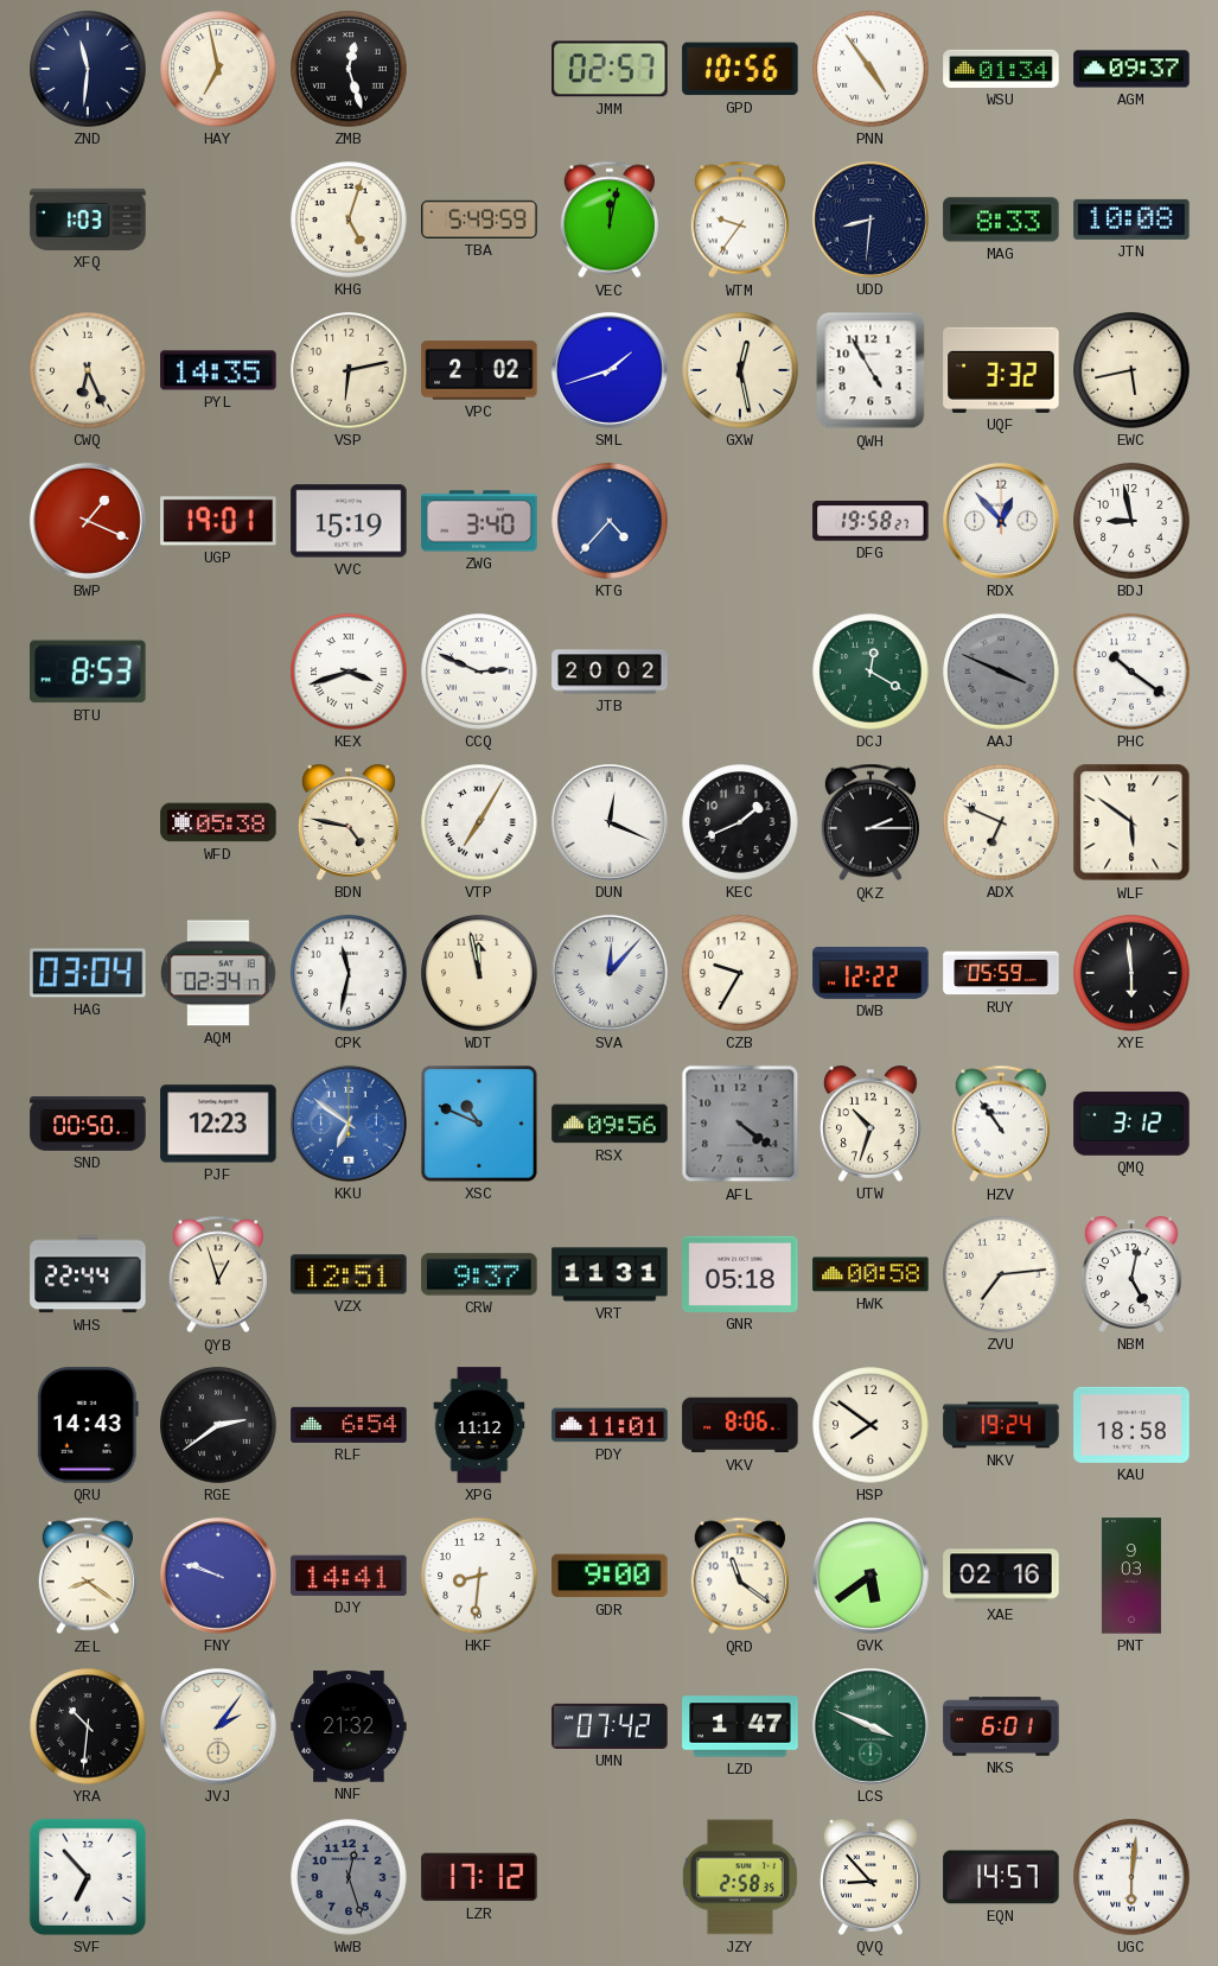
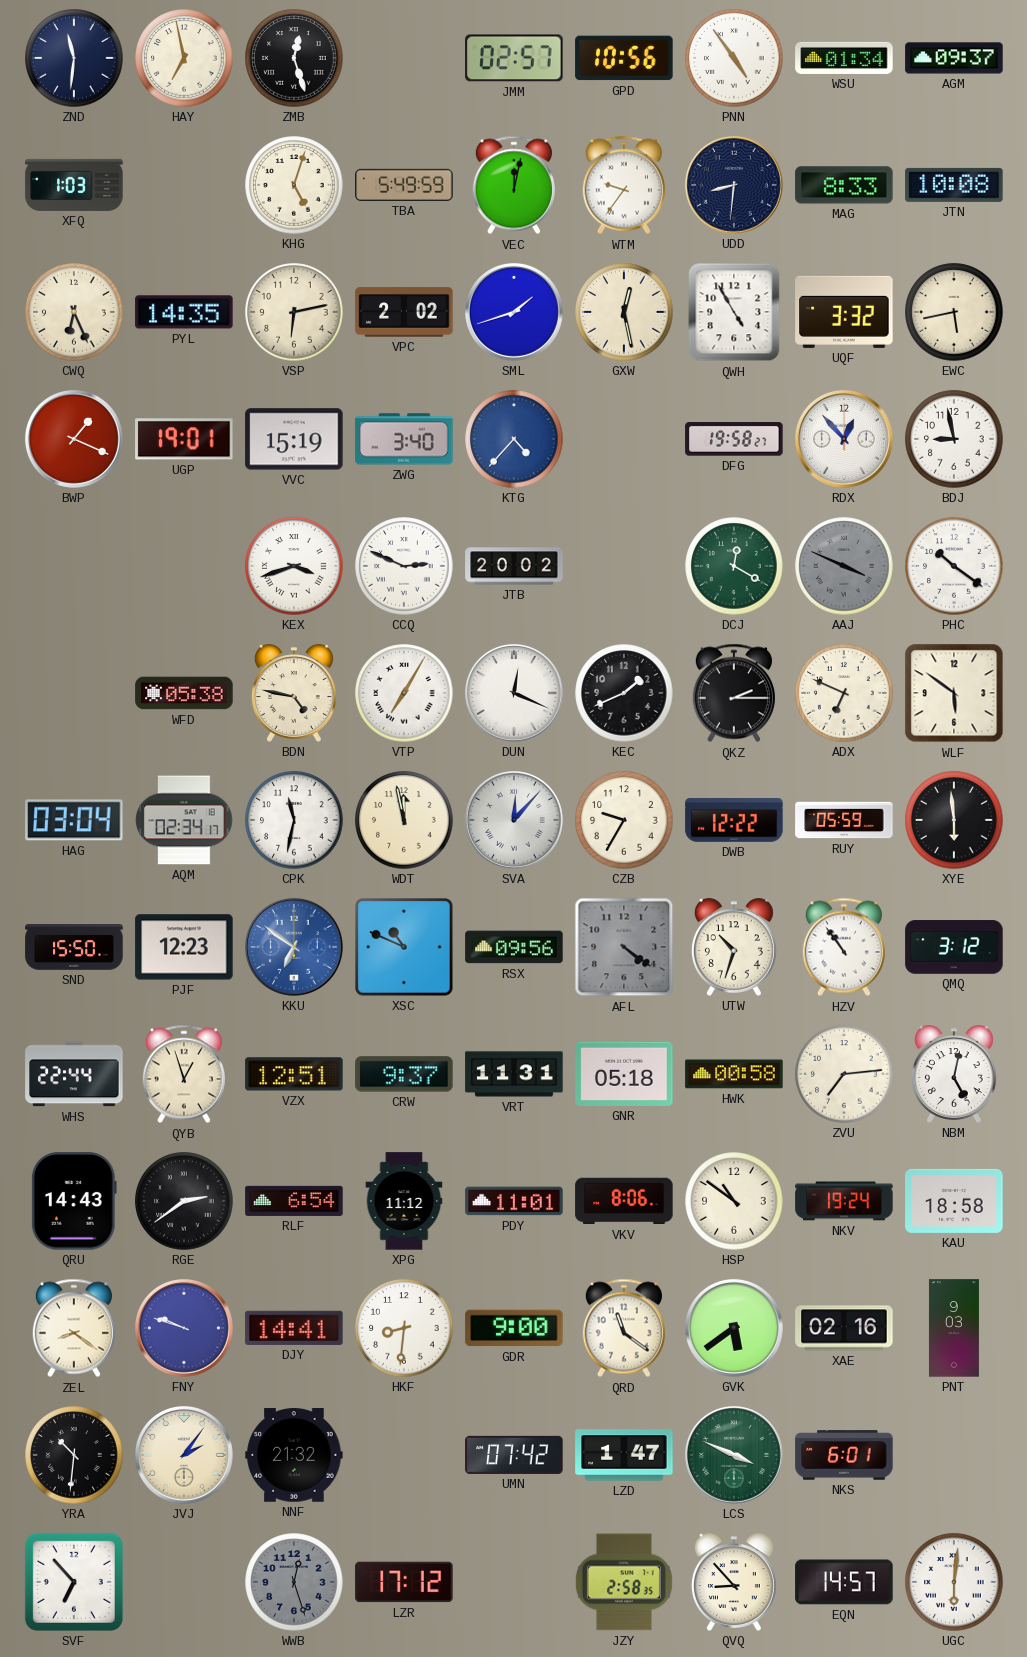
BTU: 8:53 -> none (88, 672)
SND: 00:50 -> 15:50 (74, 947)
HSP: 7:51 -> 10:51 (734, 1201)
